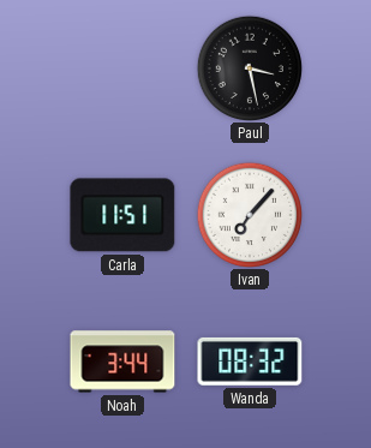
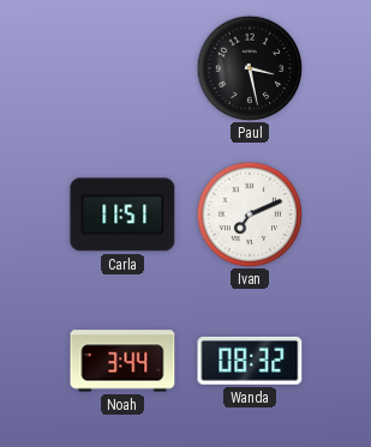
Ivan: 7:07 -> 7:11 (249, 213)
